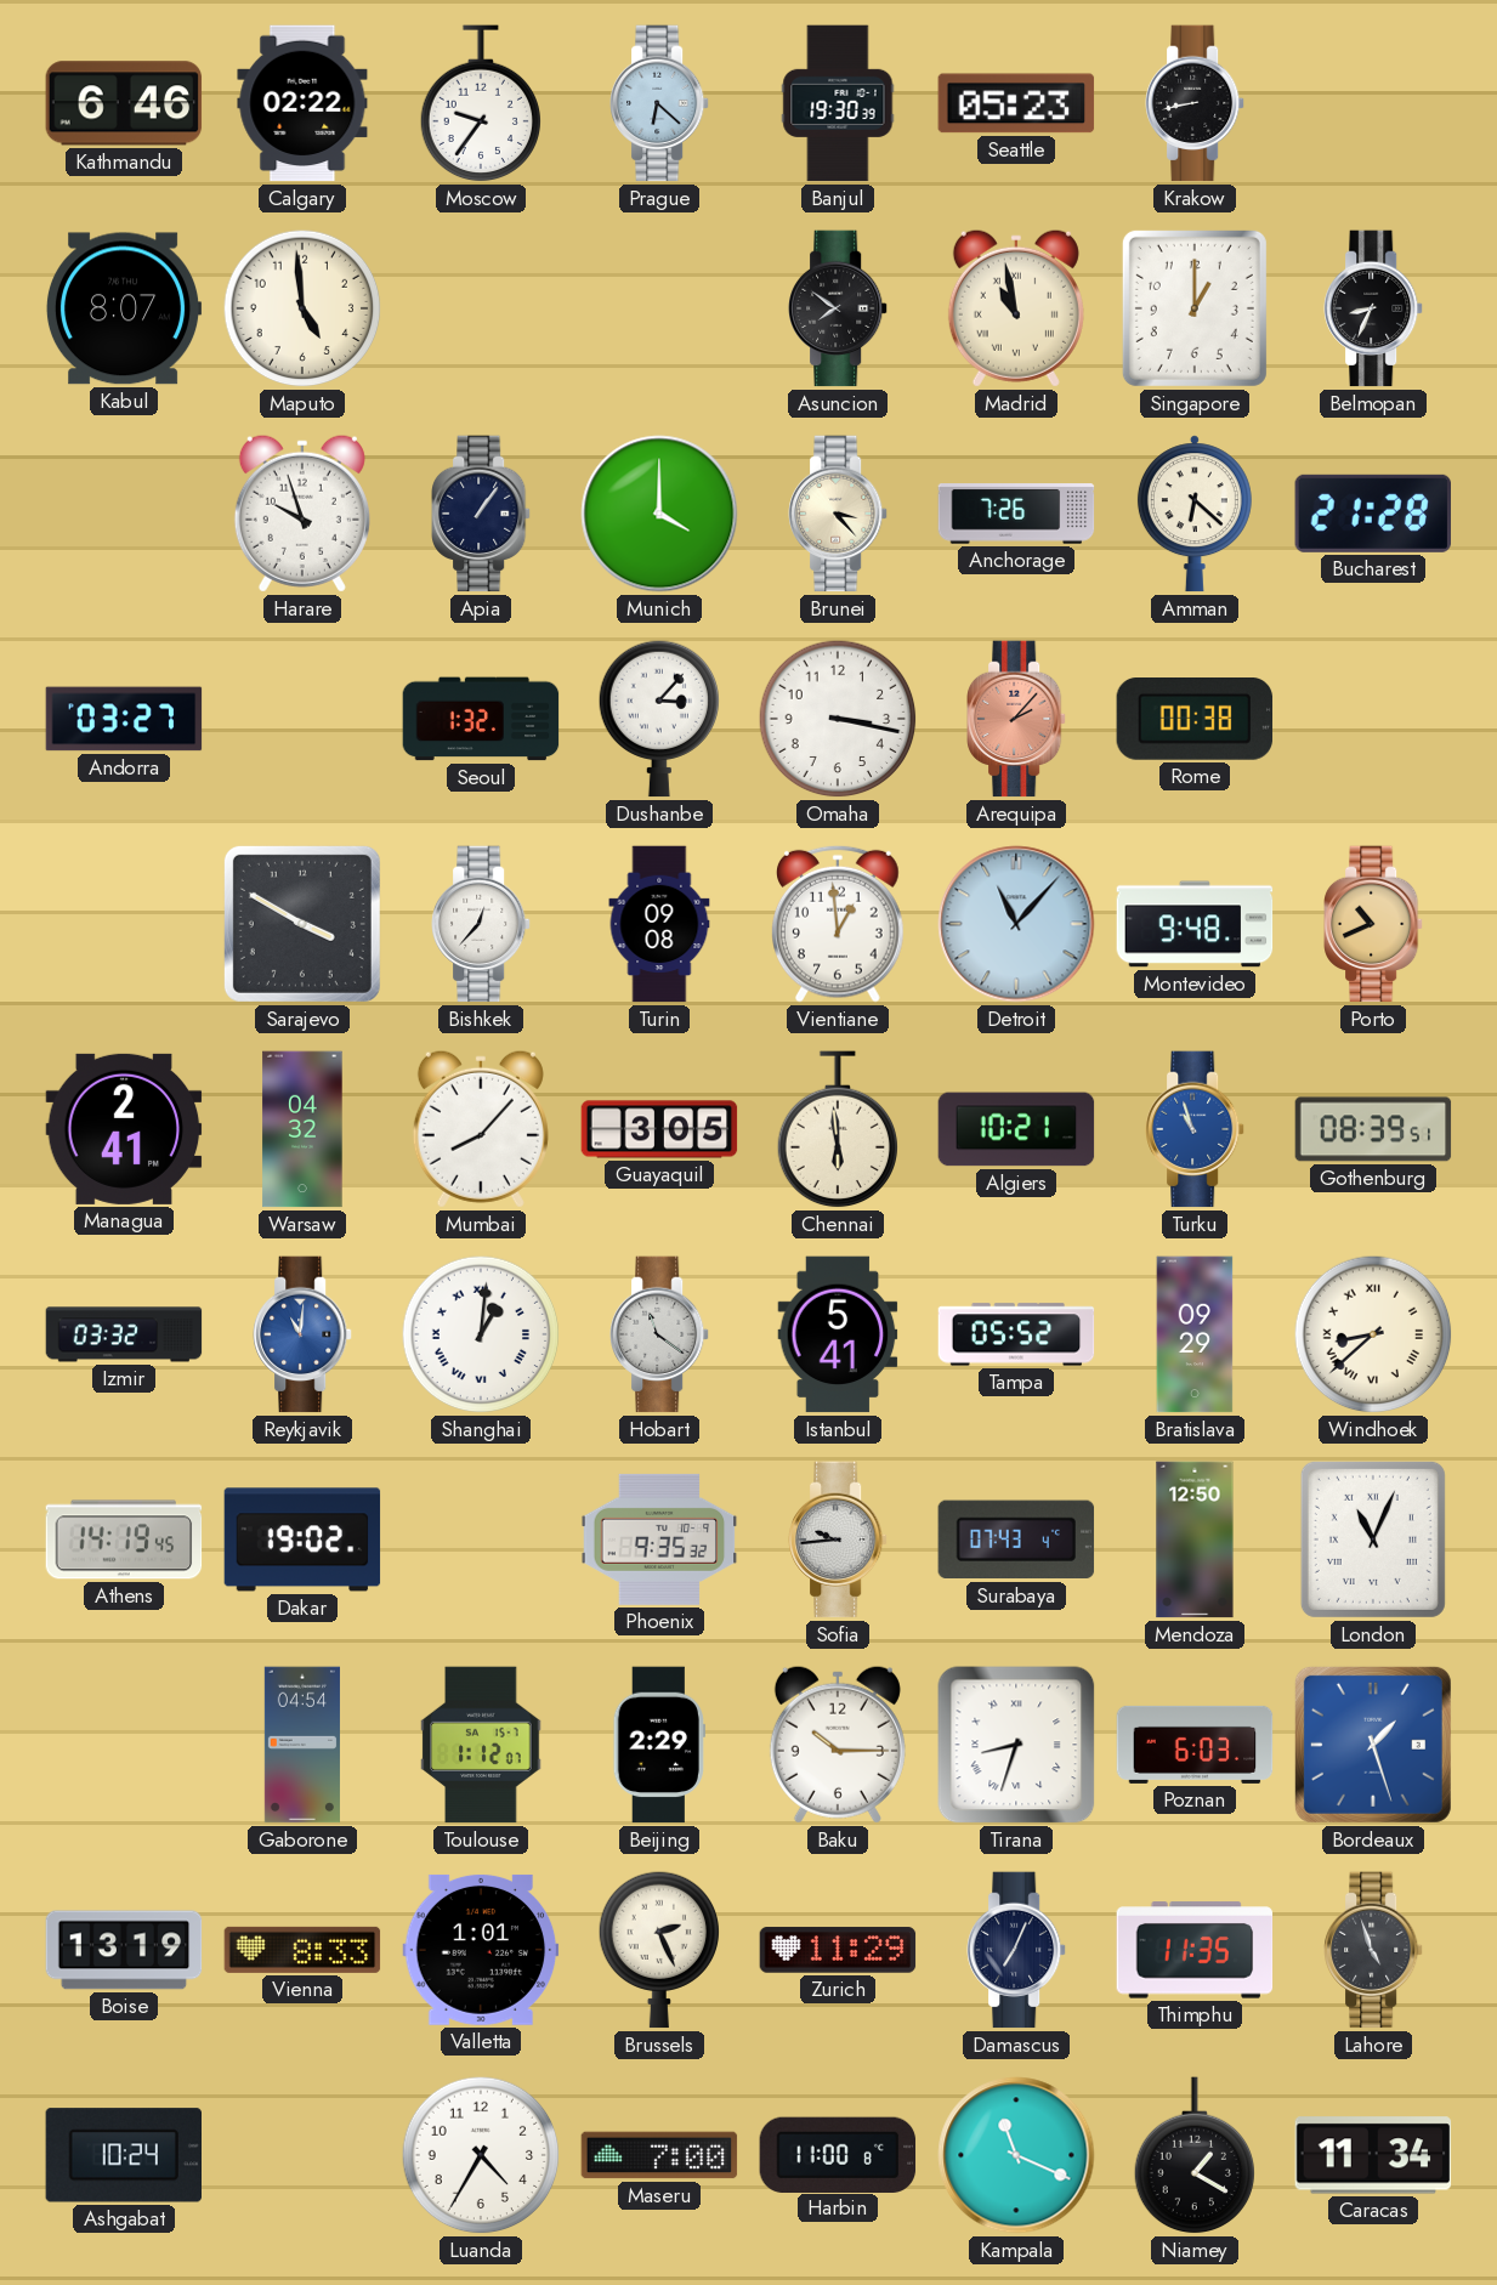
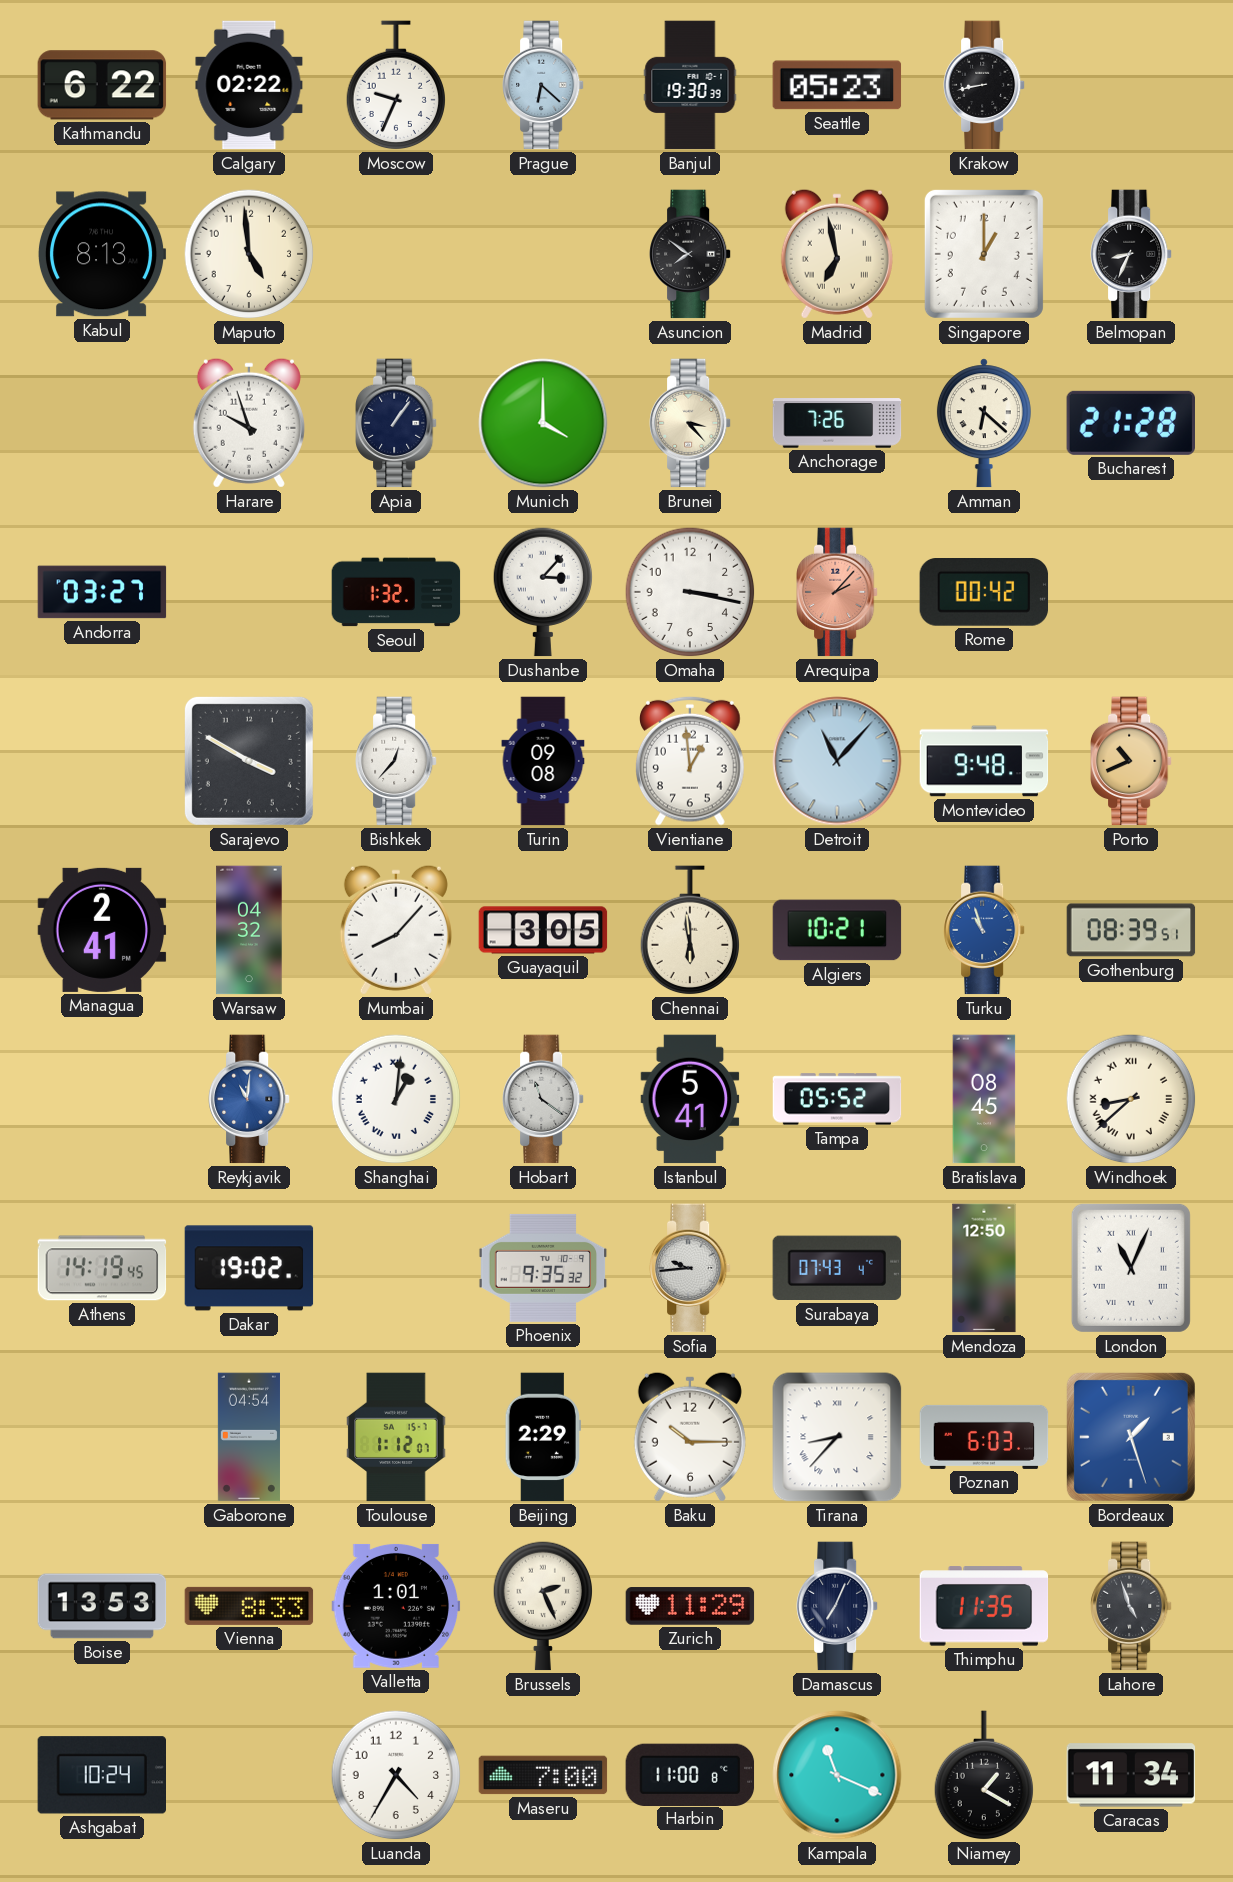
Kathmandu: 6:46 -> 6:22 (102, 85)
Moscow: 9:36 -> 9:34 (395, 86)
Kabul: 8:07 -> 8:13 (102, 254)
Madrid: 10:58 -> 6:58 (837, 254)
Rome: 00:38 -> 00:42 (984, 593)
Izmir: 03:32 -> none (124, 1334)
Bratislava: 09:29 -> 08:45 (984, 1099)
Tirana: 8:33 -> 8:37 (837, 1437)
Boise: 13:19 -> 13:53 (102, 1606)
